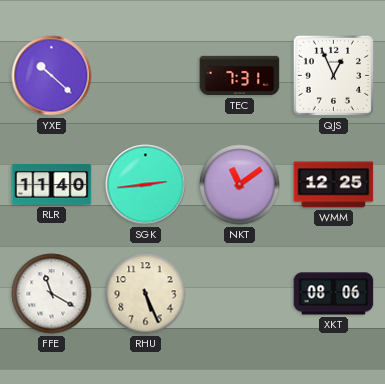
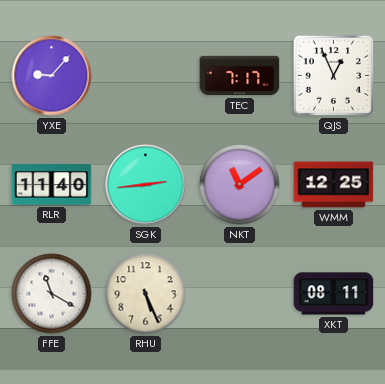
YXE: 10:22 -> 9:07 (52, 76)
TEC: 7:31 -> 7:17 (240, 76)
XKT: 08:06 -> 08:11 (334, 294)
